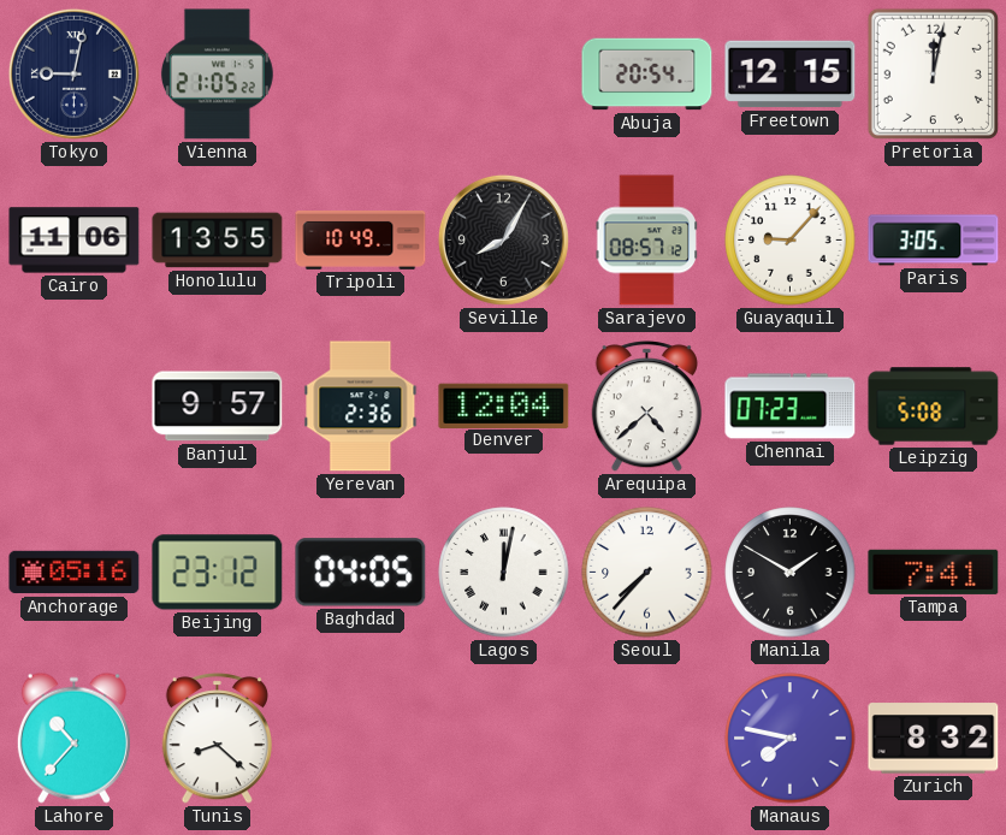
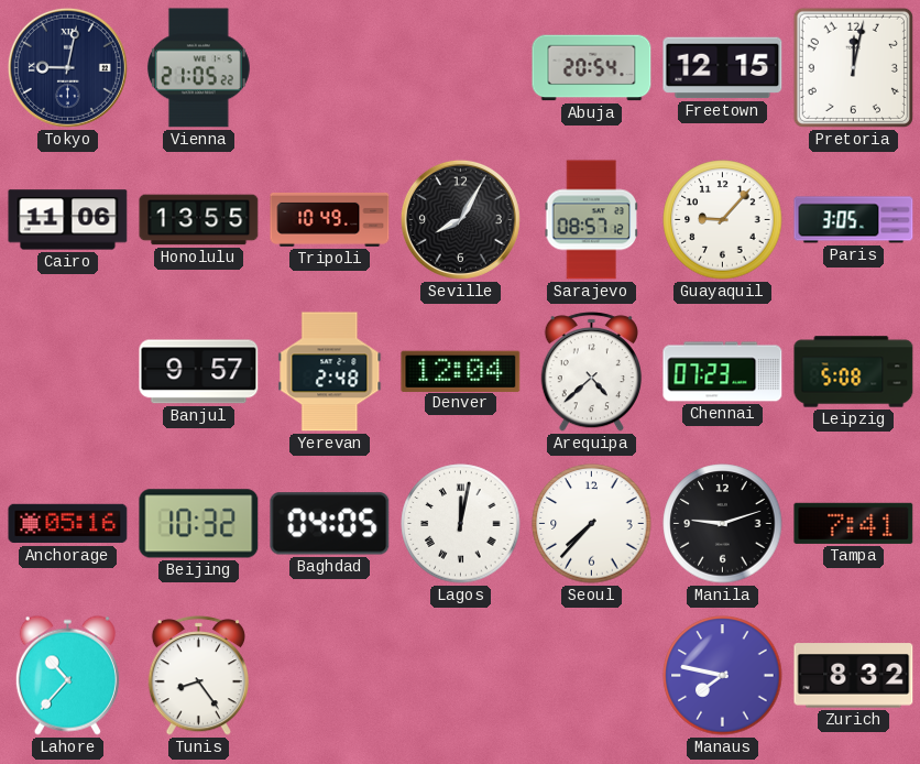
Yerevan: 2:36 -> 2:48 (330, 372)
Beijing: 23:12 -> 10:32 (199, 524)
Manila: 1:50 -> 9:12 (723, 524)
Tunis: 8:22 -> 8:24 (198, 676)
